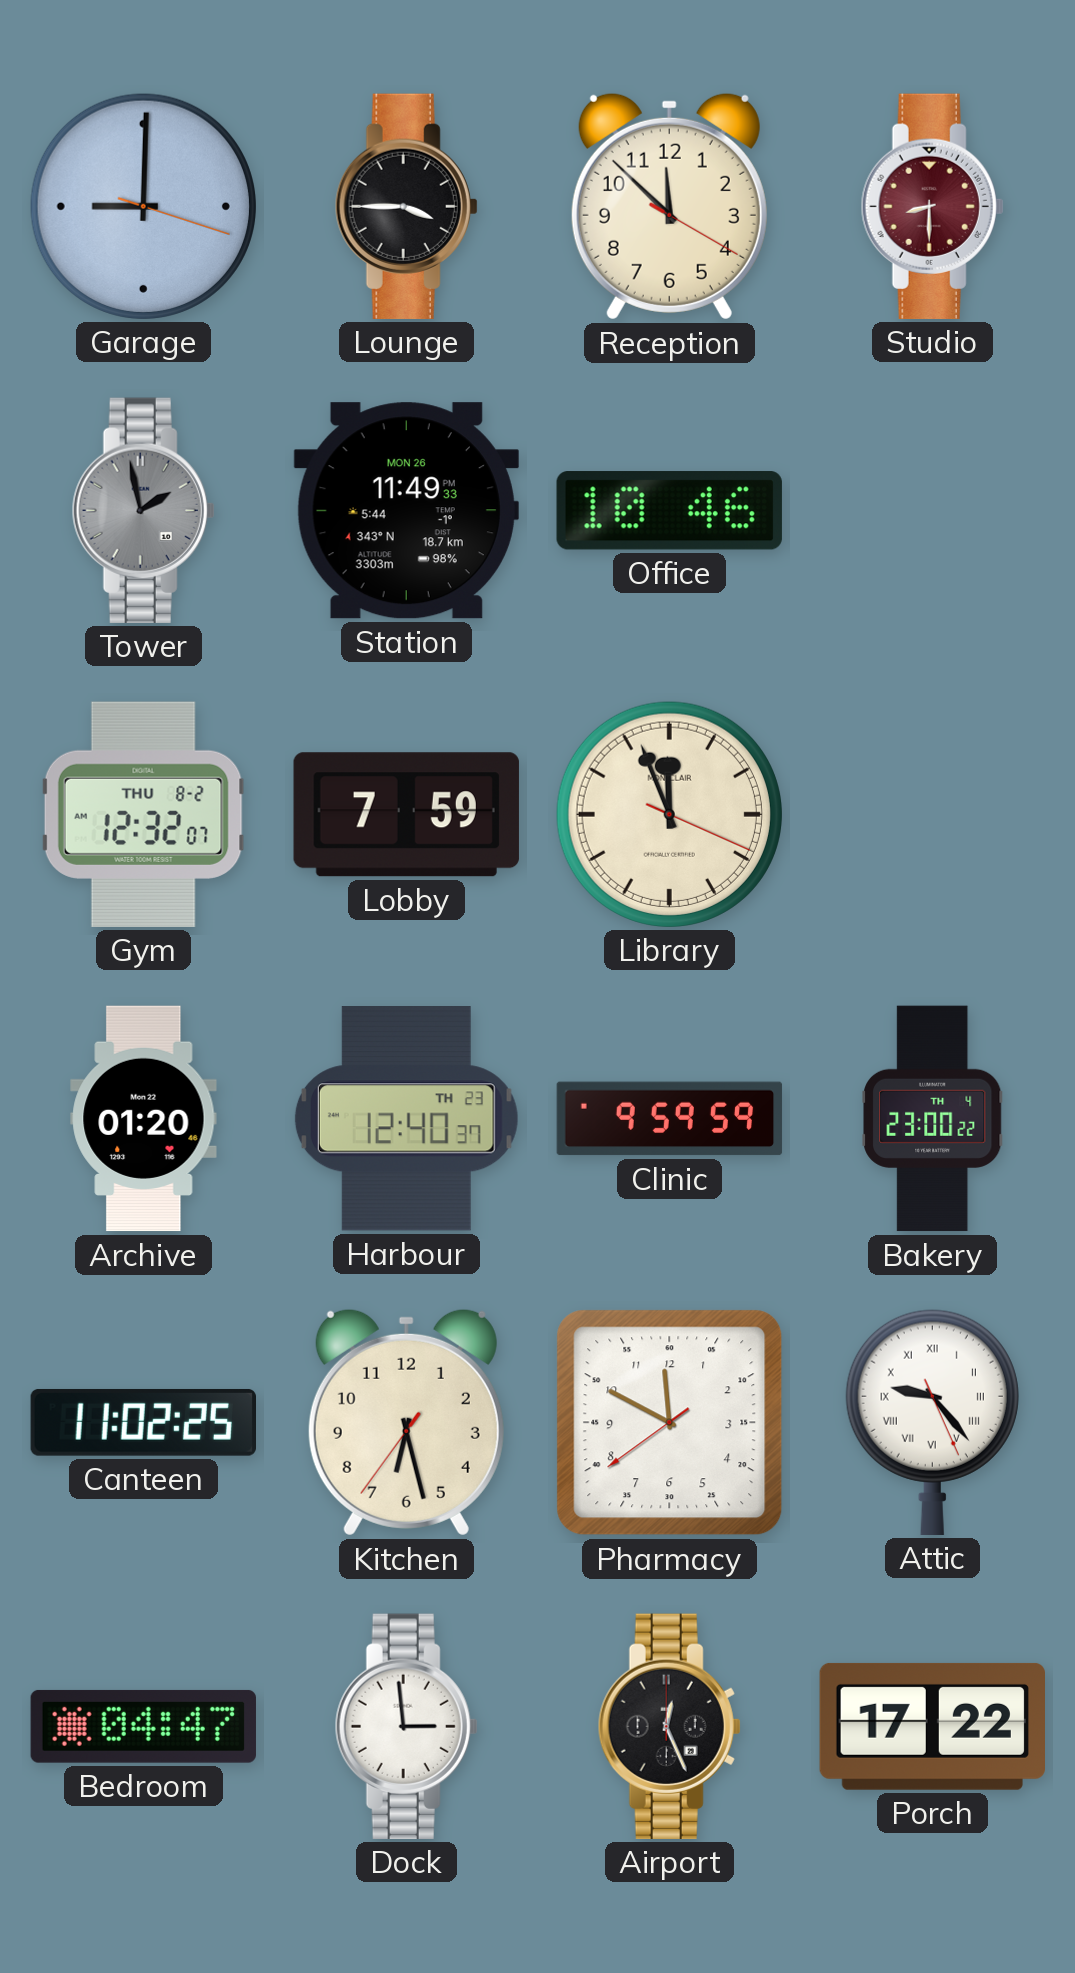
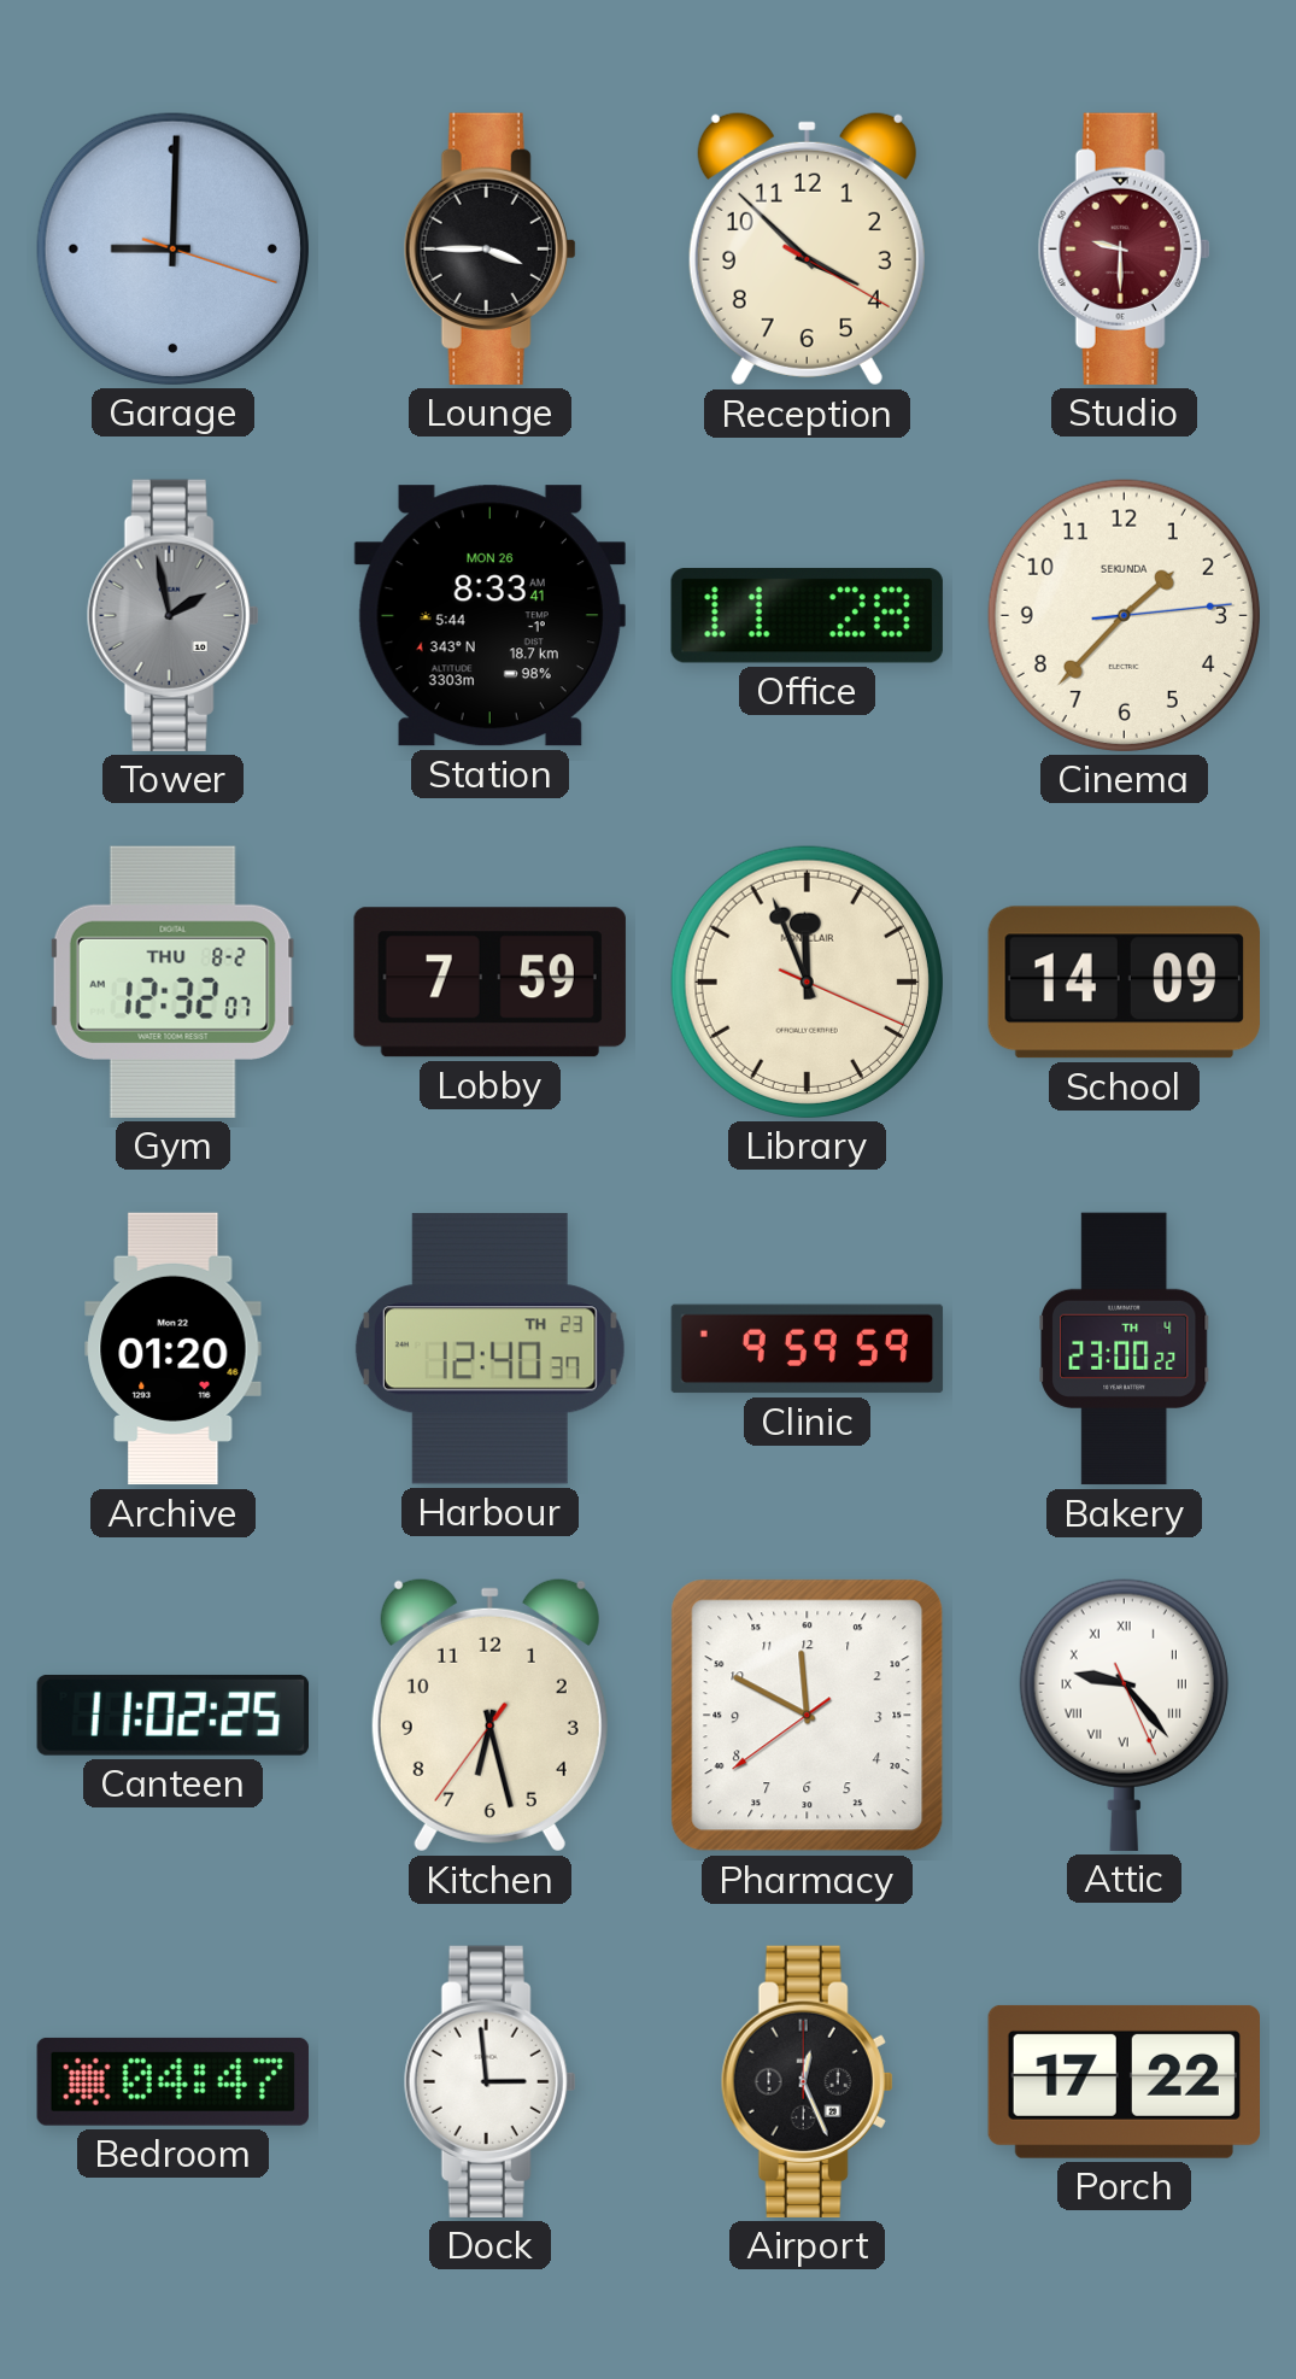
Reception: 11:52 -> 3:52 (807, 248)
Studio: 8:30 -> 9:30 (1124, 248)
Station: 11:49 -> 8:33 (489, 616)
Office: 10:46 -> 11:28 (807, 616)
Cinema: none -> 1:37 (1124, 615)
School: none -> 14:09 (1124, 983)
